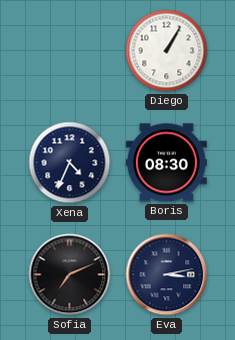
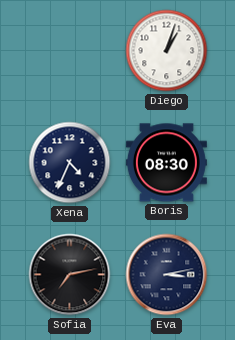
Diego: 1:05 -> 1:03 (167, 51)
Sofia: 7:11 -> 7:13 (70, 275)
